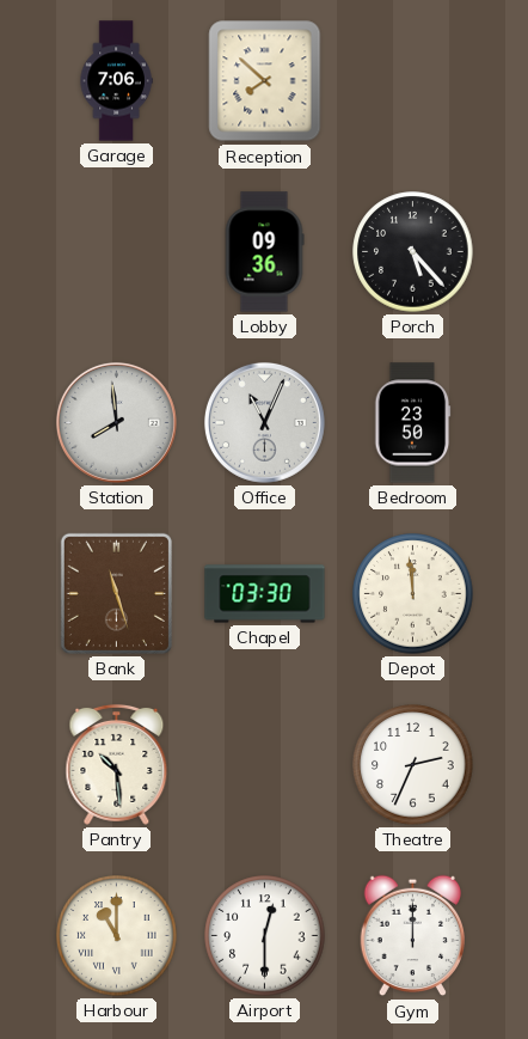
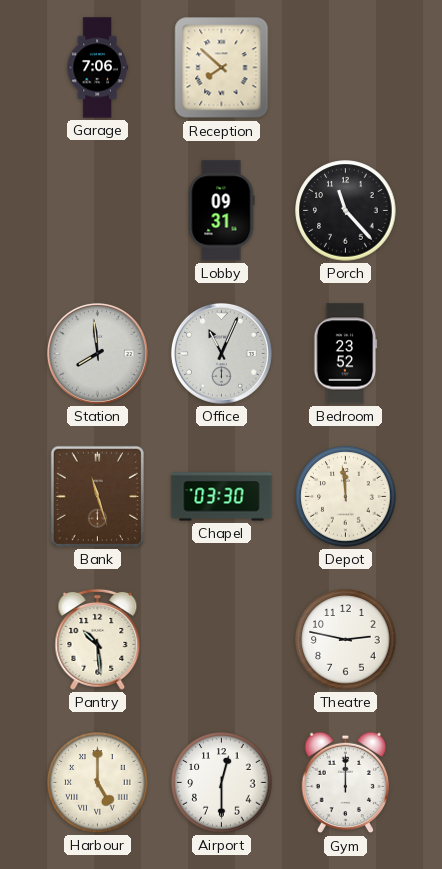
Lobby: 09:36 -> 09:31 (221, 211)
Porch: 5:23 -> 11:23 (346, 211)
Bedroom: 23:50 -> 23:52 (346, 354)
Theatre: 2:34 -> 2:47 (346, 640)
Harbour: 11:00 -> 5:00 (98, 783)
